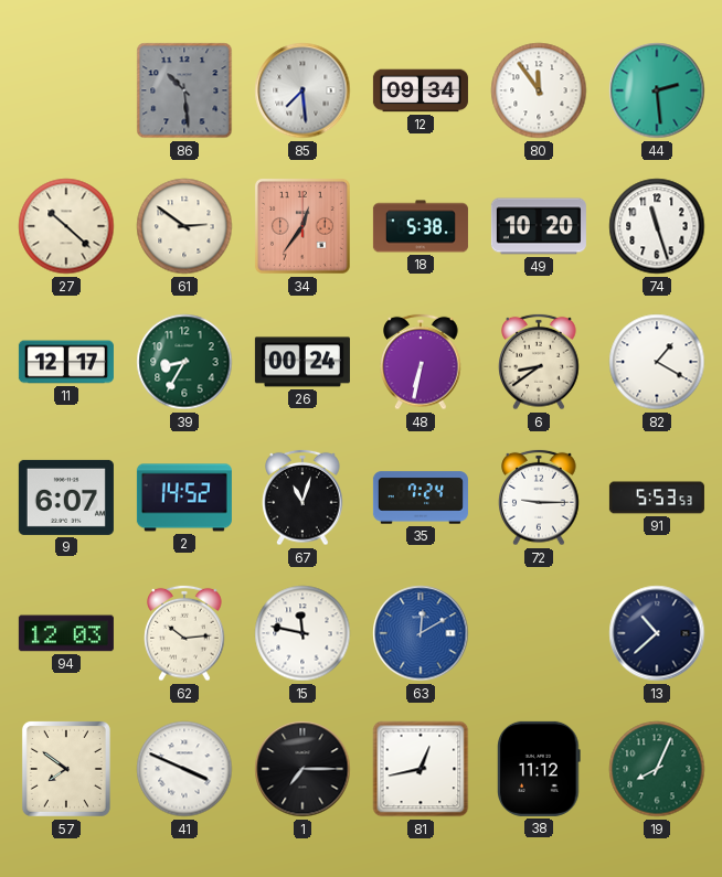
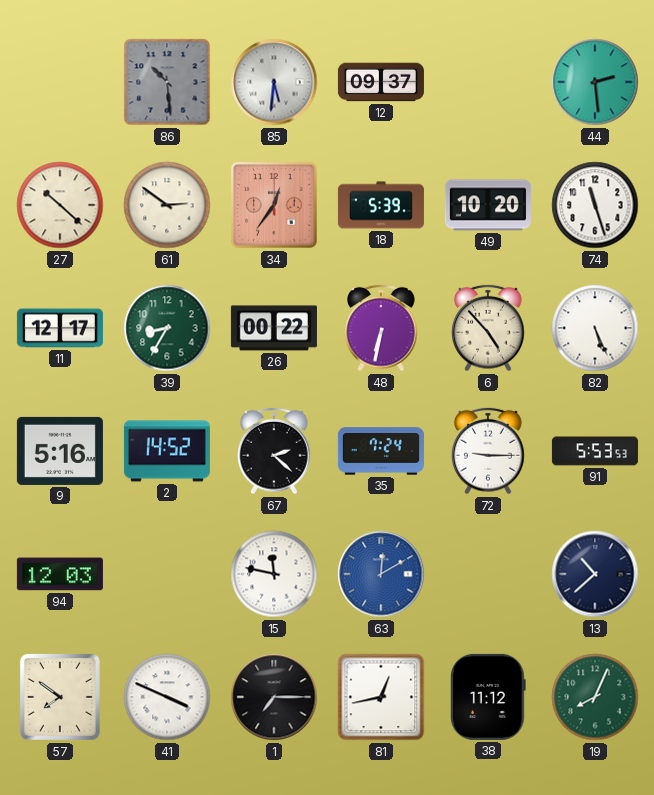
85: 7:29 -> 5:31 (274, 82)
12: 09:34 -> 09:37 (381, 82)
80: 11:54 -> none (539, 90)
18: 5:38 -> 5:39 (381, 205)
26: 00:24 -> 00:22 (274, 328)
6: 8:39 -> 4:53 (488, 328)
82: 1:20 -> 5:26 (595, 328)
9: 6:07 -> 5:16 (60, 451)
67: 11:03 -> 2:22 (274, 451)
62: 10:14 -> none (184, 633)
